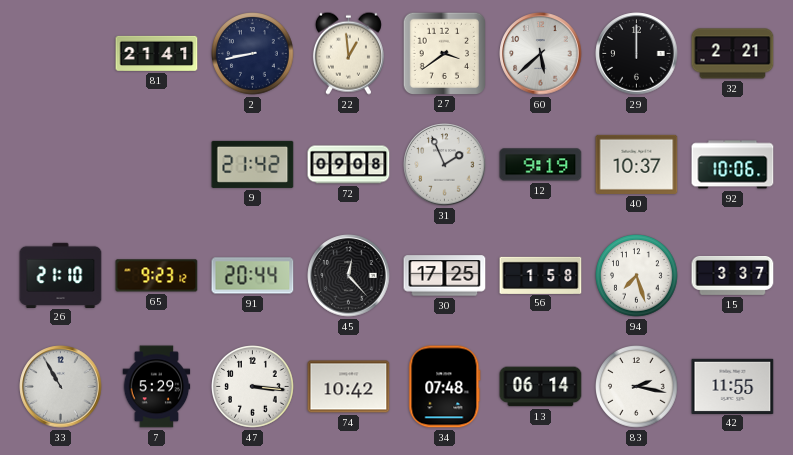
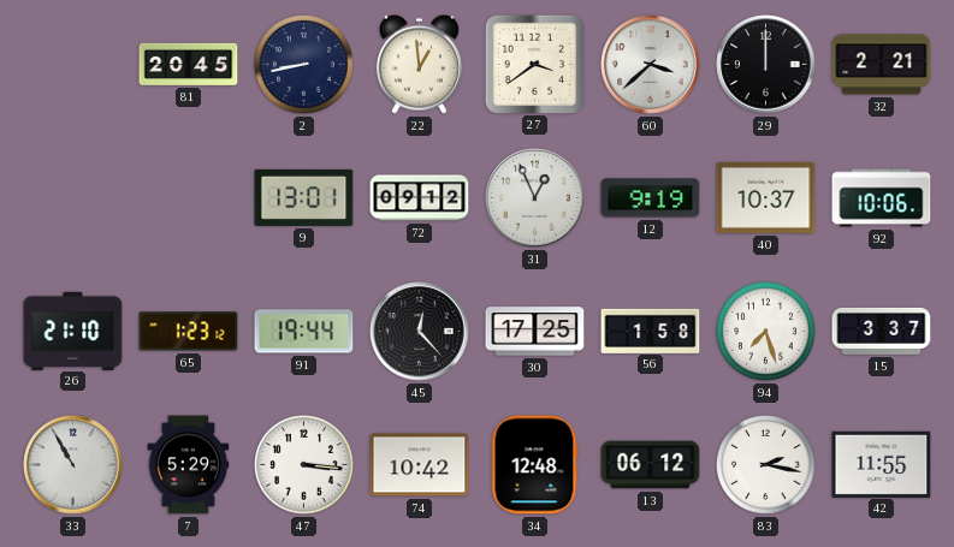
81: 21:41 -> 20:45 (189, 64)
60: 5:38 -> 3:38 (651, 65)
9: 21:42 -> 13:01 (304, 197)
72: 09:08 -> 09:12 (420, 198)
31: 1:56 -> 12:56 (535, 198)
65: 9:23 -> 1:23 (189, 332)
91: 20:44 -> 19:44 (304, 332)
34: 07:48 -> 12:48 (535, 465)
13: 06:14 -> 06:12 (651, 465)
